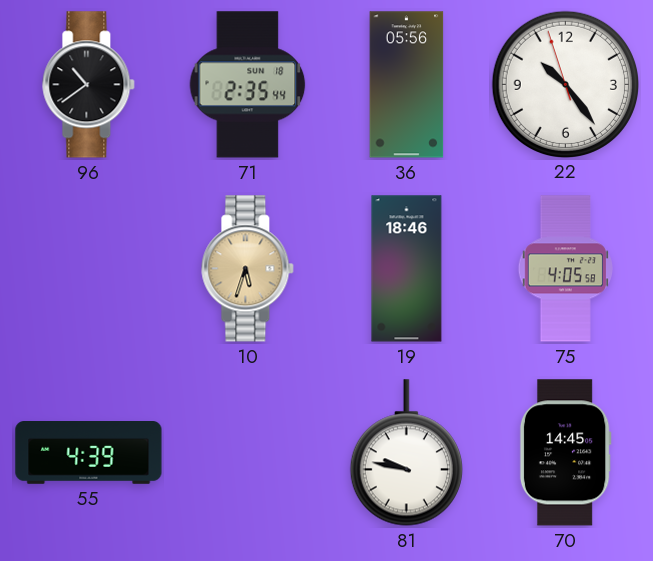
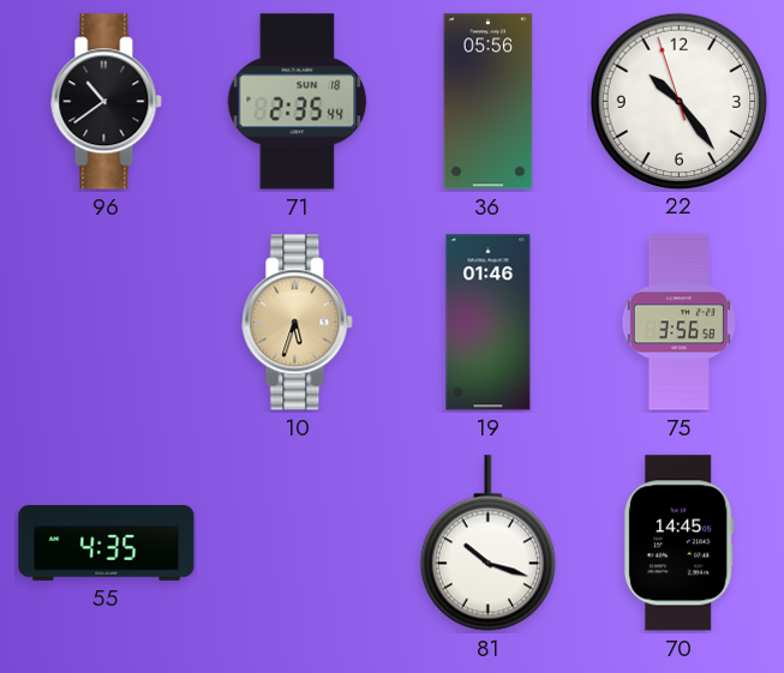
19: 18:46 -> 01:46 (489, 323)
75: 4:05 -> 3:56 (678, 323)
55: 4:39 -> 4:35 (107, 543)
81: 9:47 -> 10:18 (487, 543)
